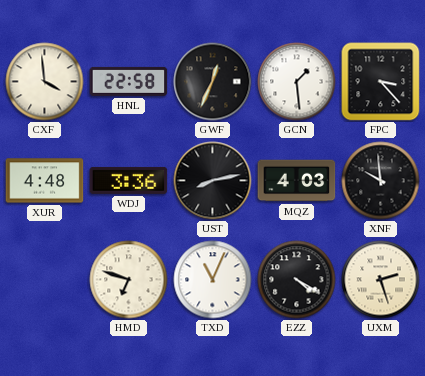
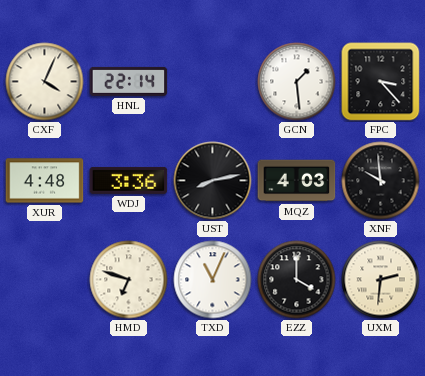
CXF: 3:59 -> 4:04 (45, 82)
HNL: 22:58 -> 22:14 (129, 81)
GWF: 12:34 -> none (213, 82)
EZZ: 4:20 -> 4:00 (297, 280)
UXM: 2:27 -> 2:31 (381, 280)
